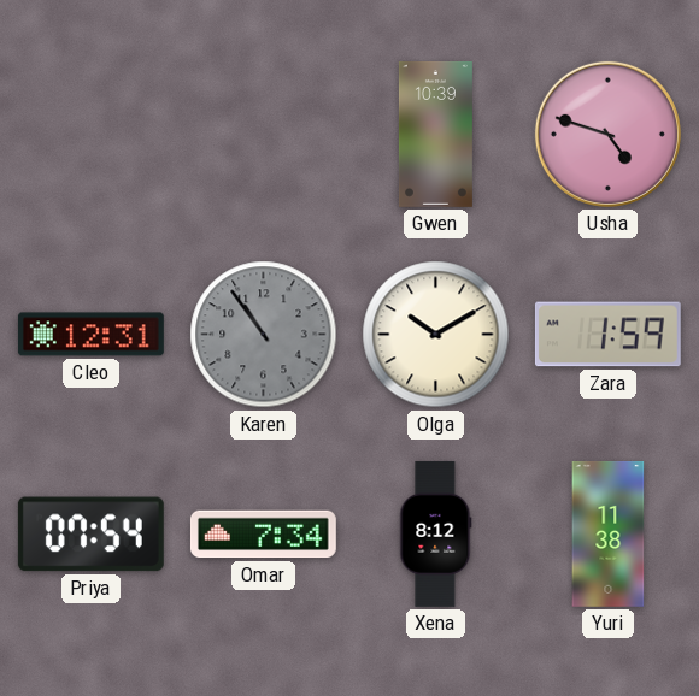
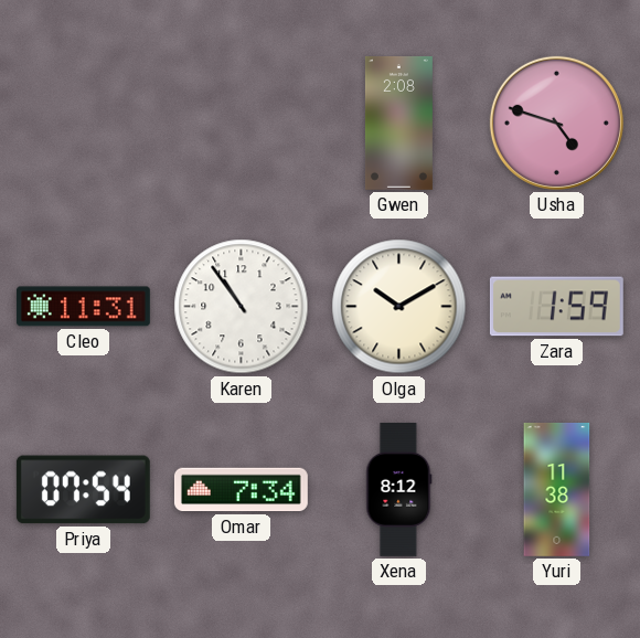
Gwen: 10:39 -> 2:08 (398, 123)
Cleo: 12:31 -> 11:31 (83, 307)
Karen dial: grey -> white (242, 307)
